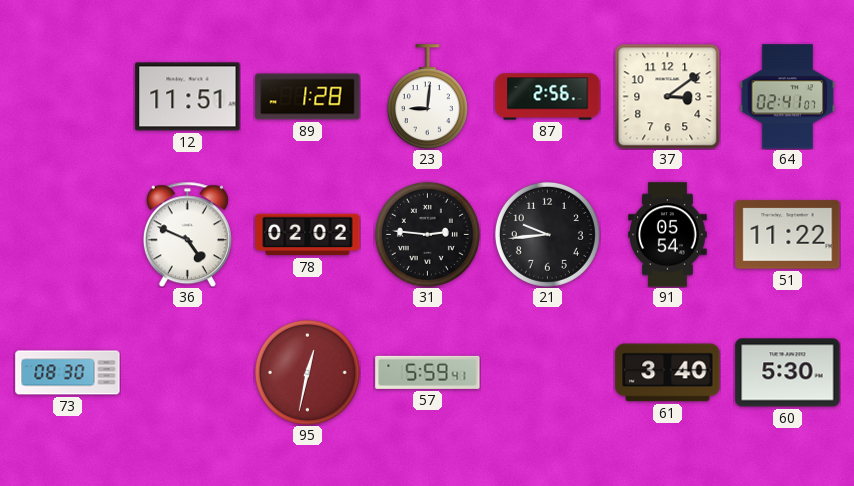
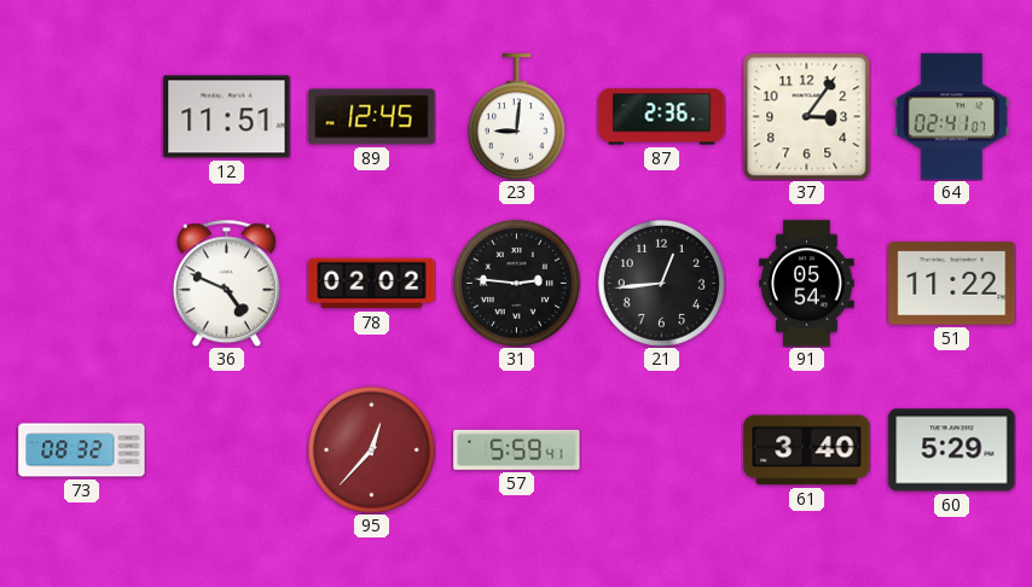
89: 1:28 -> 12:45 (372, 117)
87: 2:56 -> 2:36 (662, 117)
37: 3:09 -> 3:06 (806, 116)
21: 9:44 -> 12:44 (661, 283)
73: 08:30 -> 08:32 (82, 451)
95: 12:32 -> 12:37 (371, 449)
60: 5:30 -> 5:29 (952, 451)
